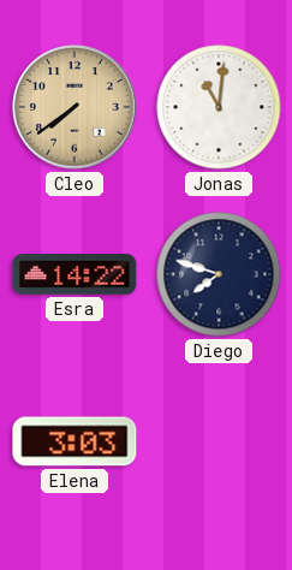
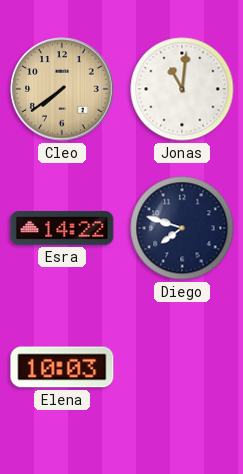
Elena: 3:03 -> 10:03 (62, 367)
